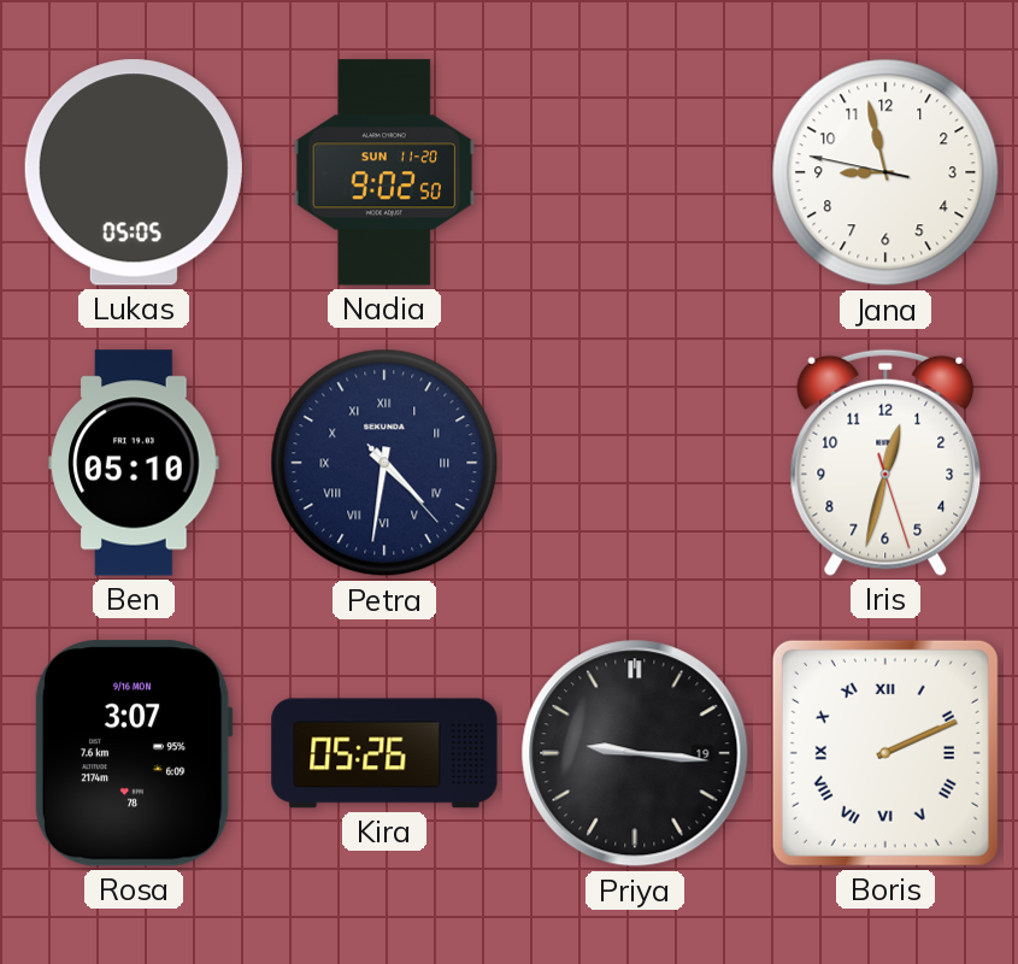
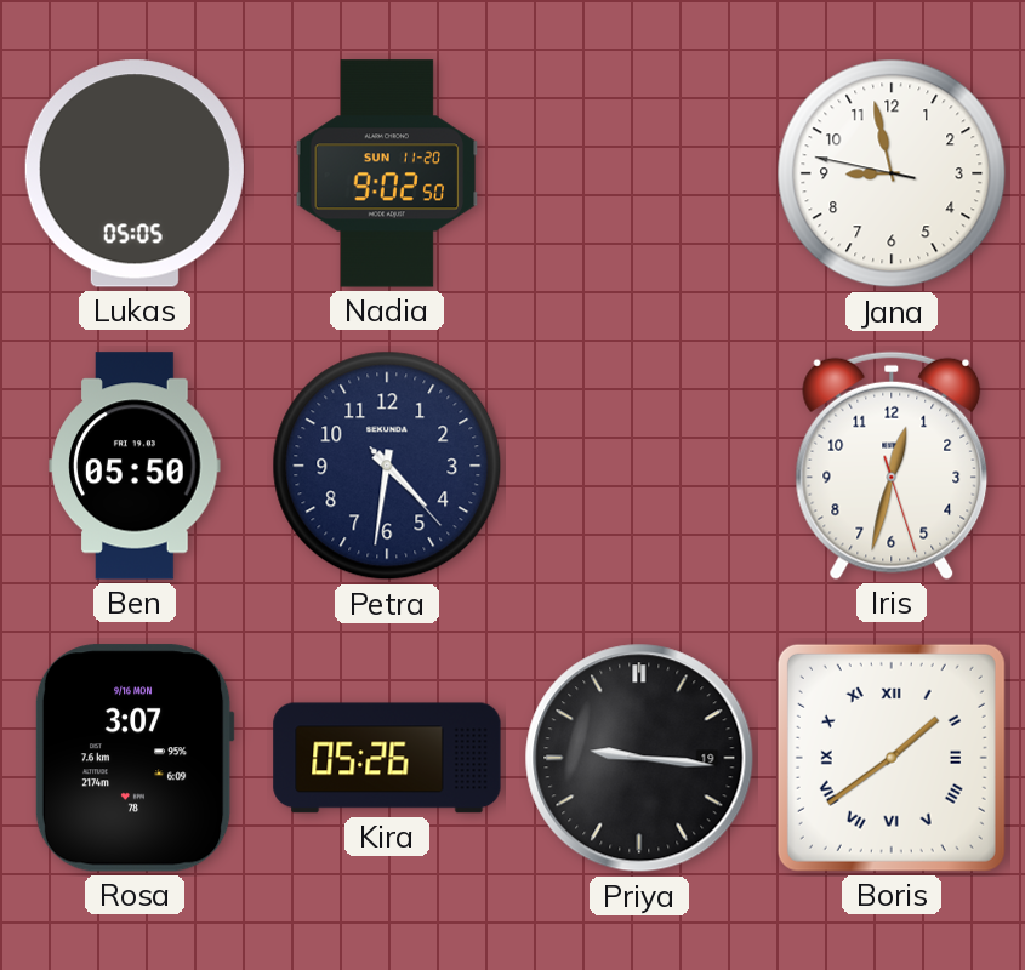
Ben: 05:10 -> 05:50 (135, 466)
Petra numerals: Roman -> Arabic (387, 466)
Boris: 2:11 -> 1:39 (892, 758)
